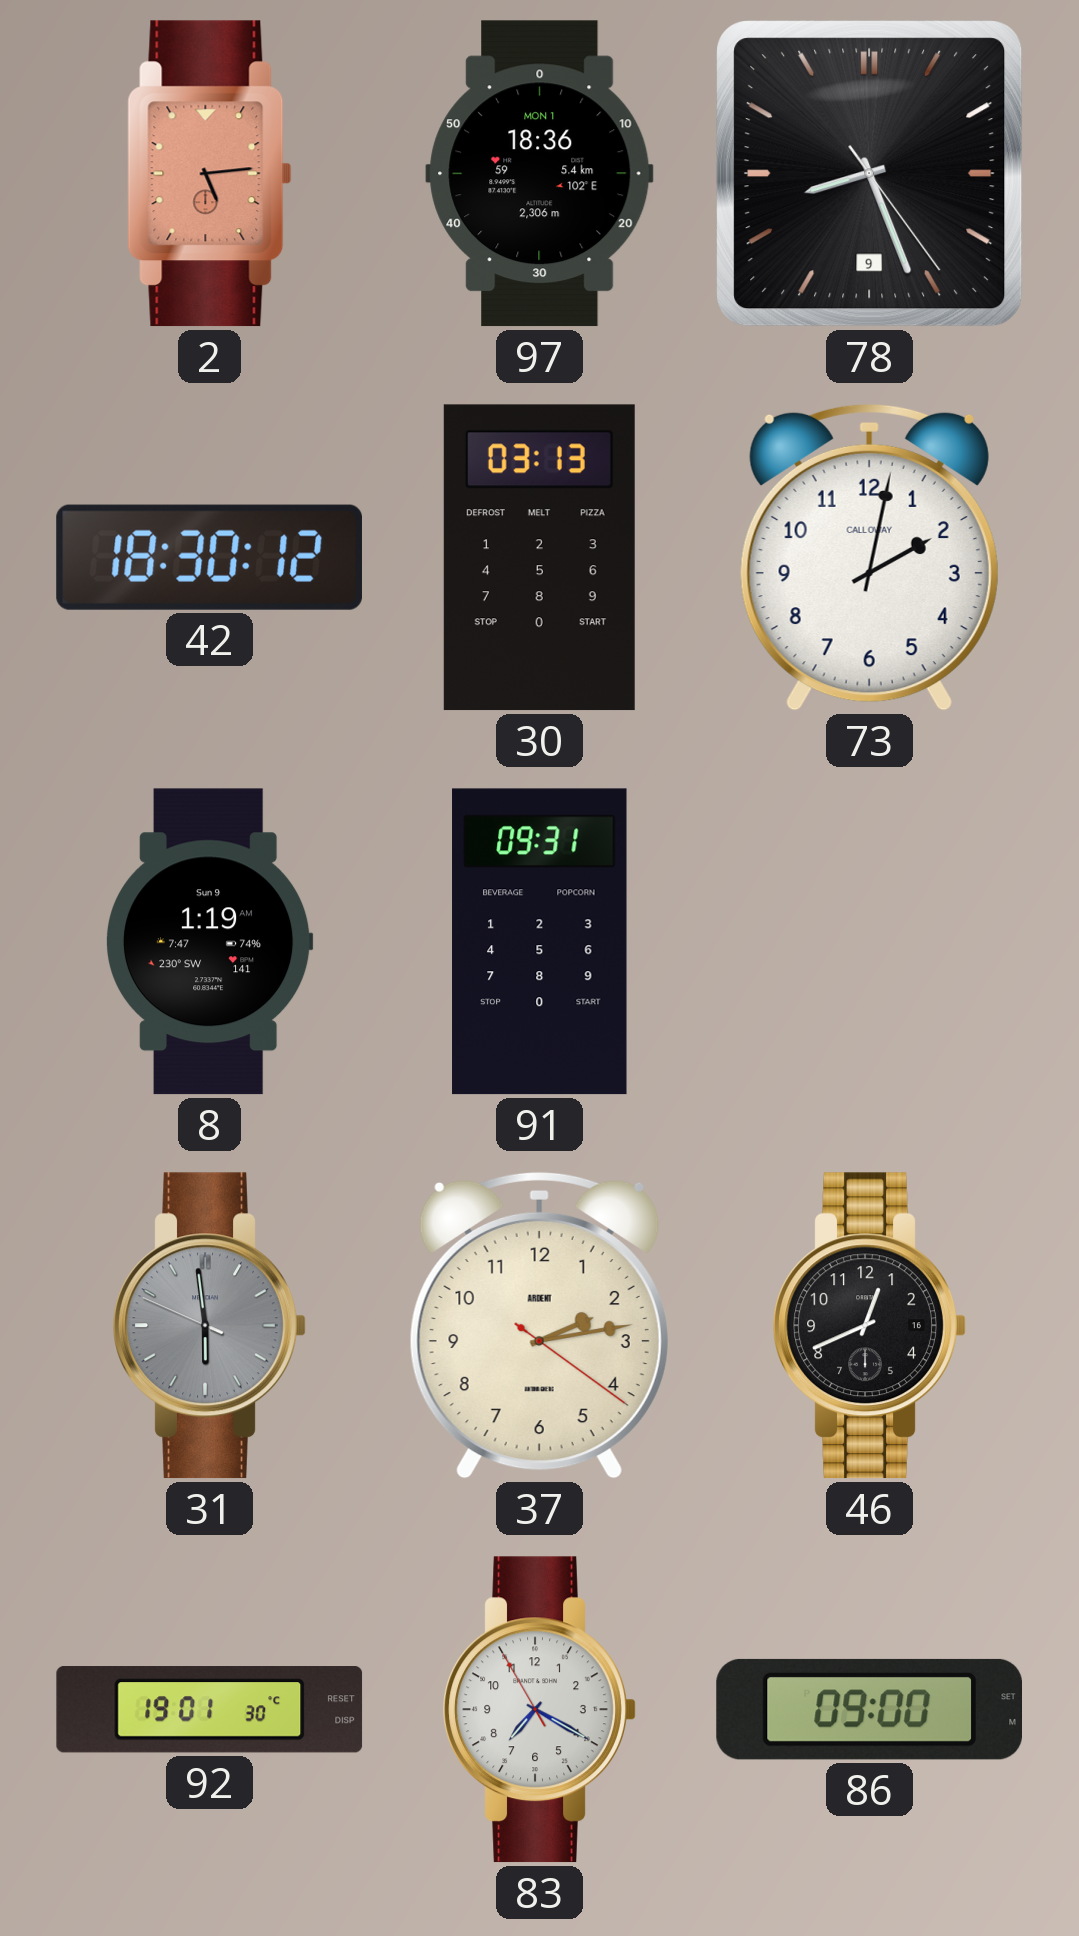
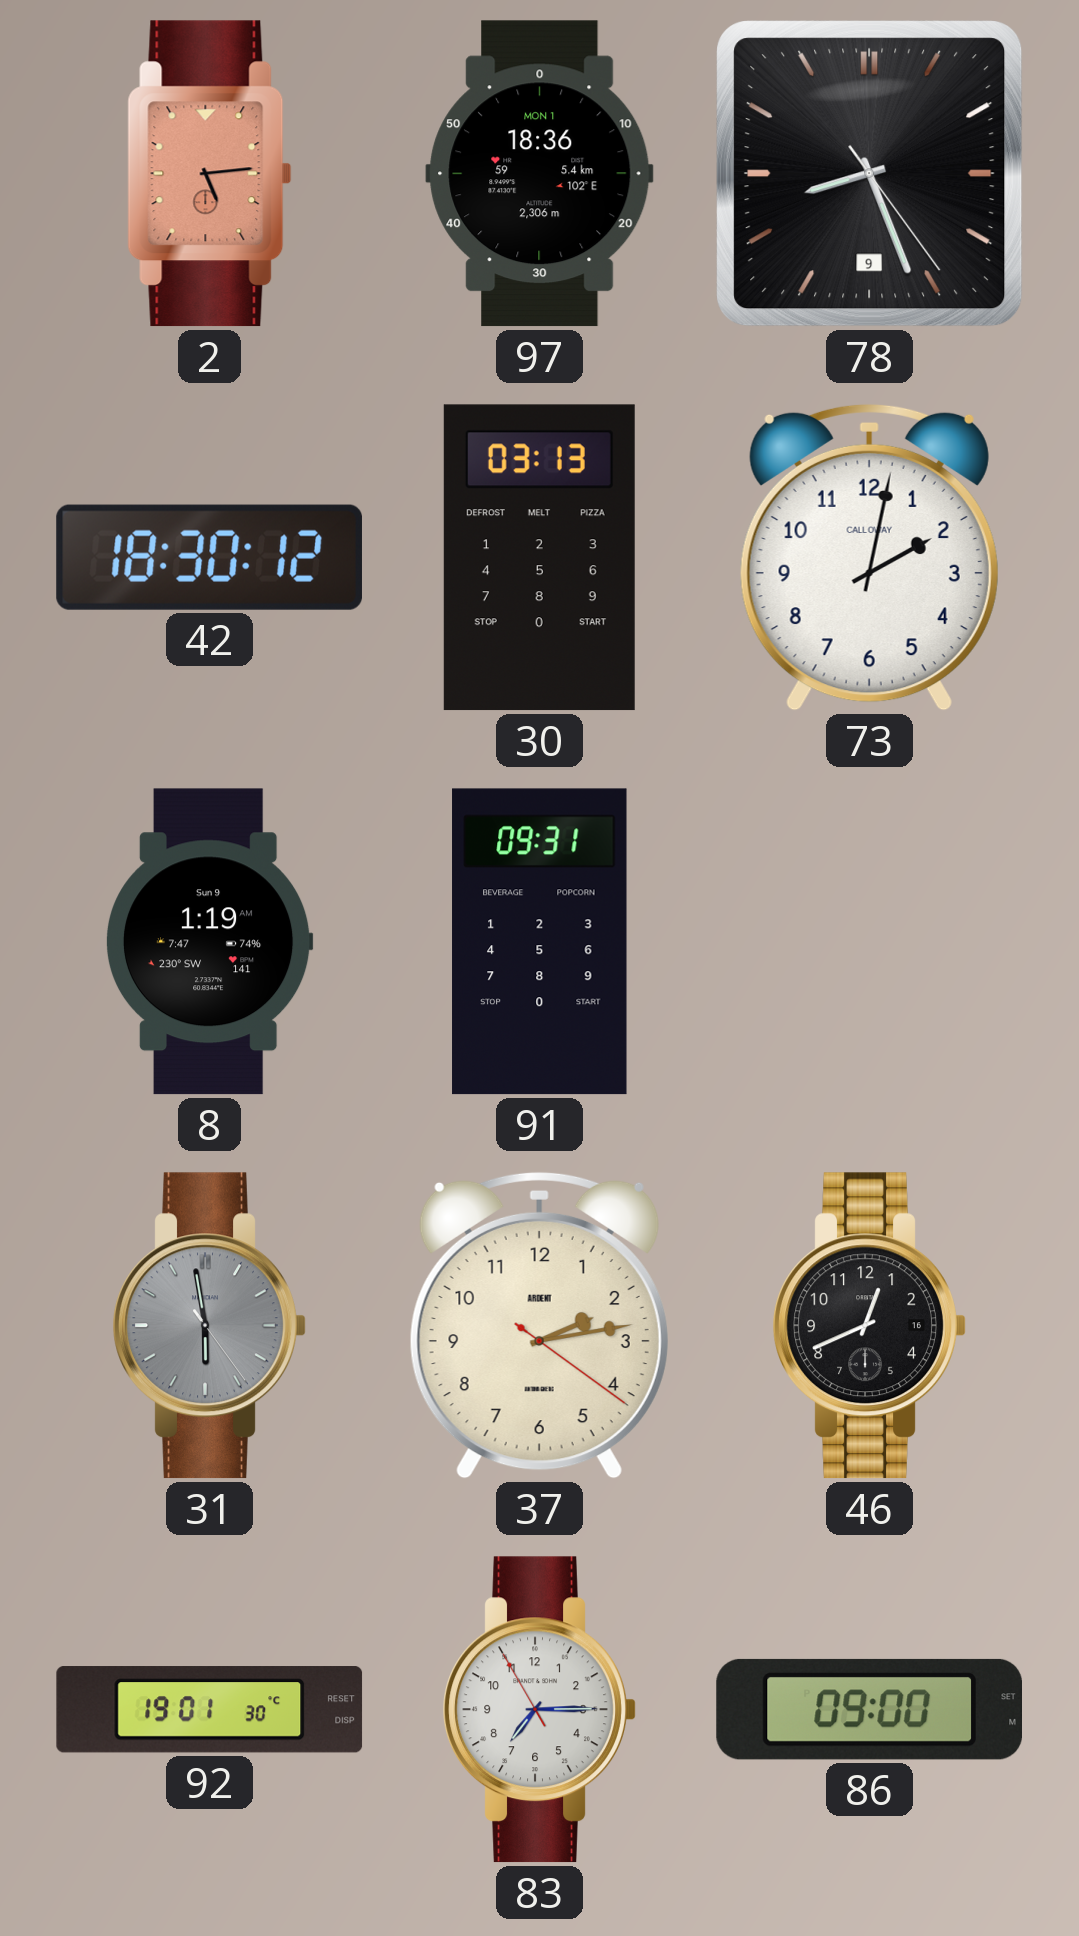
31: 5:58:49 -> 5:58:24 (209, 1326)
83: 7:19 -> 7:14 (539, 1710)
